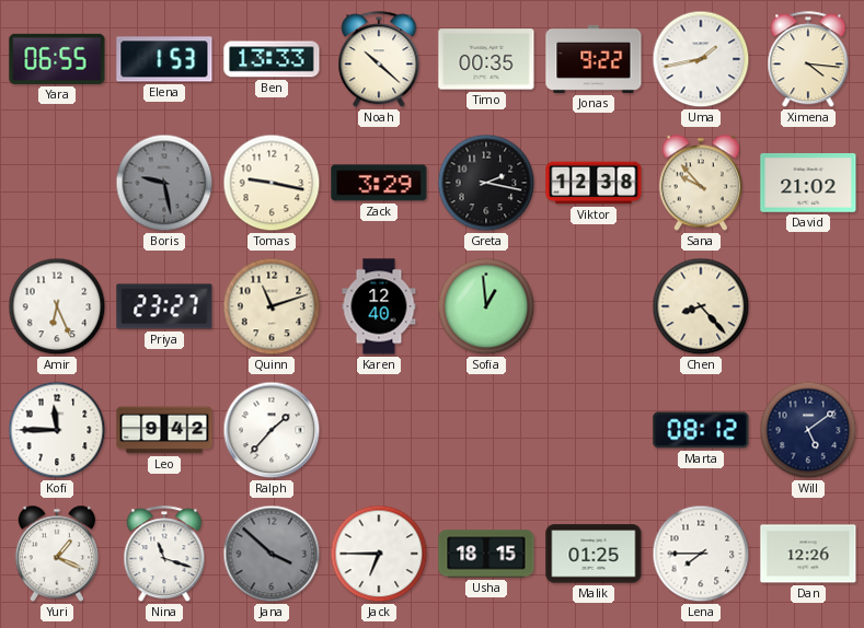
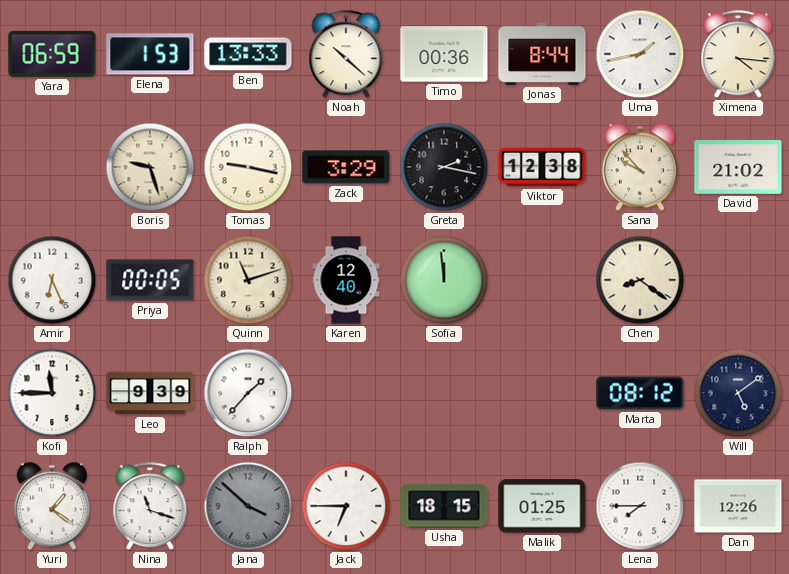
Yara: 06:55 -> 06:59 (52, 54)
Timo: 00:35 -> 00:36 (444, 54)
Jonas: 9:22 -> 8:44 (542, 54)
Boris: 9:28 -> 9:27 (150, 167)
Boris dial: grey -> cream (150, 167)
Priya: 23:27 -> 00:05 (150, 280)
Sofia: 12:59 -> 11:59 (444, 280)
Chen: 8:23 -> 8:21 (640, 280)
Leo: 9:42 -> 9:39 (150, 393)
Yuri: 1:19 -> 1:21 (52, 506)
